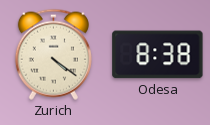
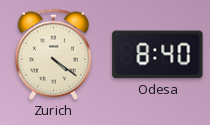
Odesa: 8:38 -> 8:40 (158, 55)
